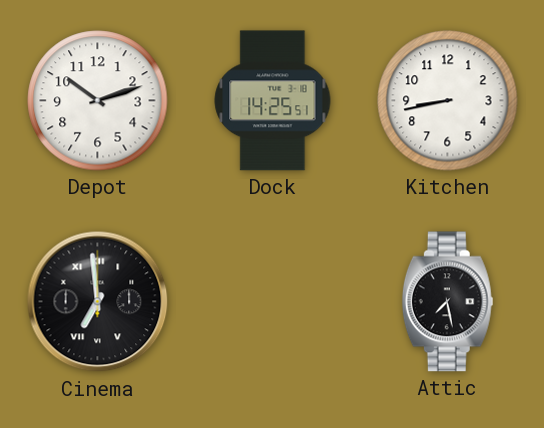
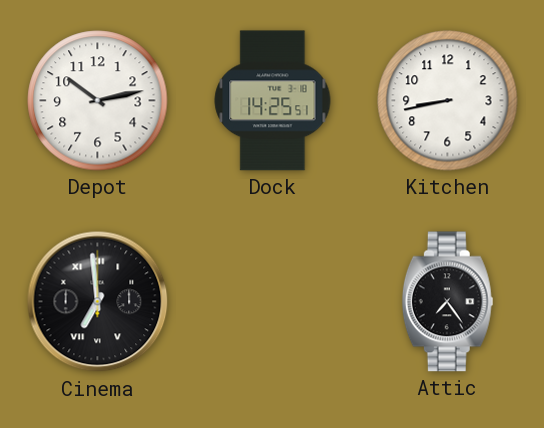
Depot: 10:12 -> 10:13 (98, 101)
Attic: 7:28 -> 7:24 (447, 302)
